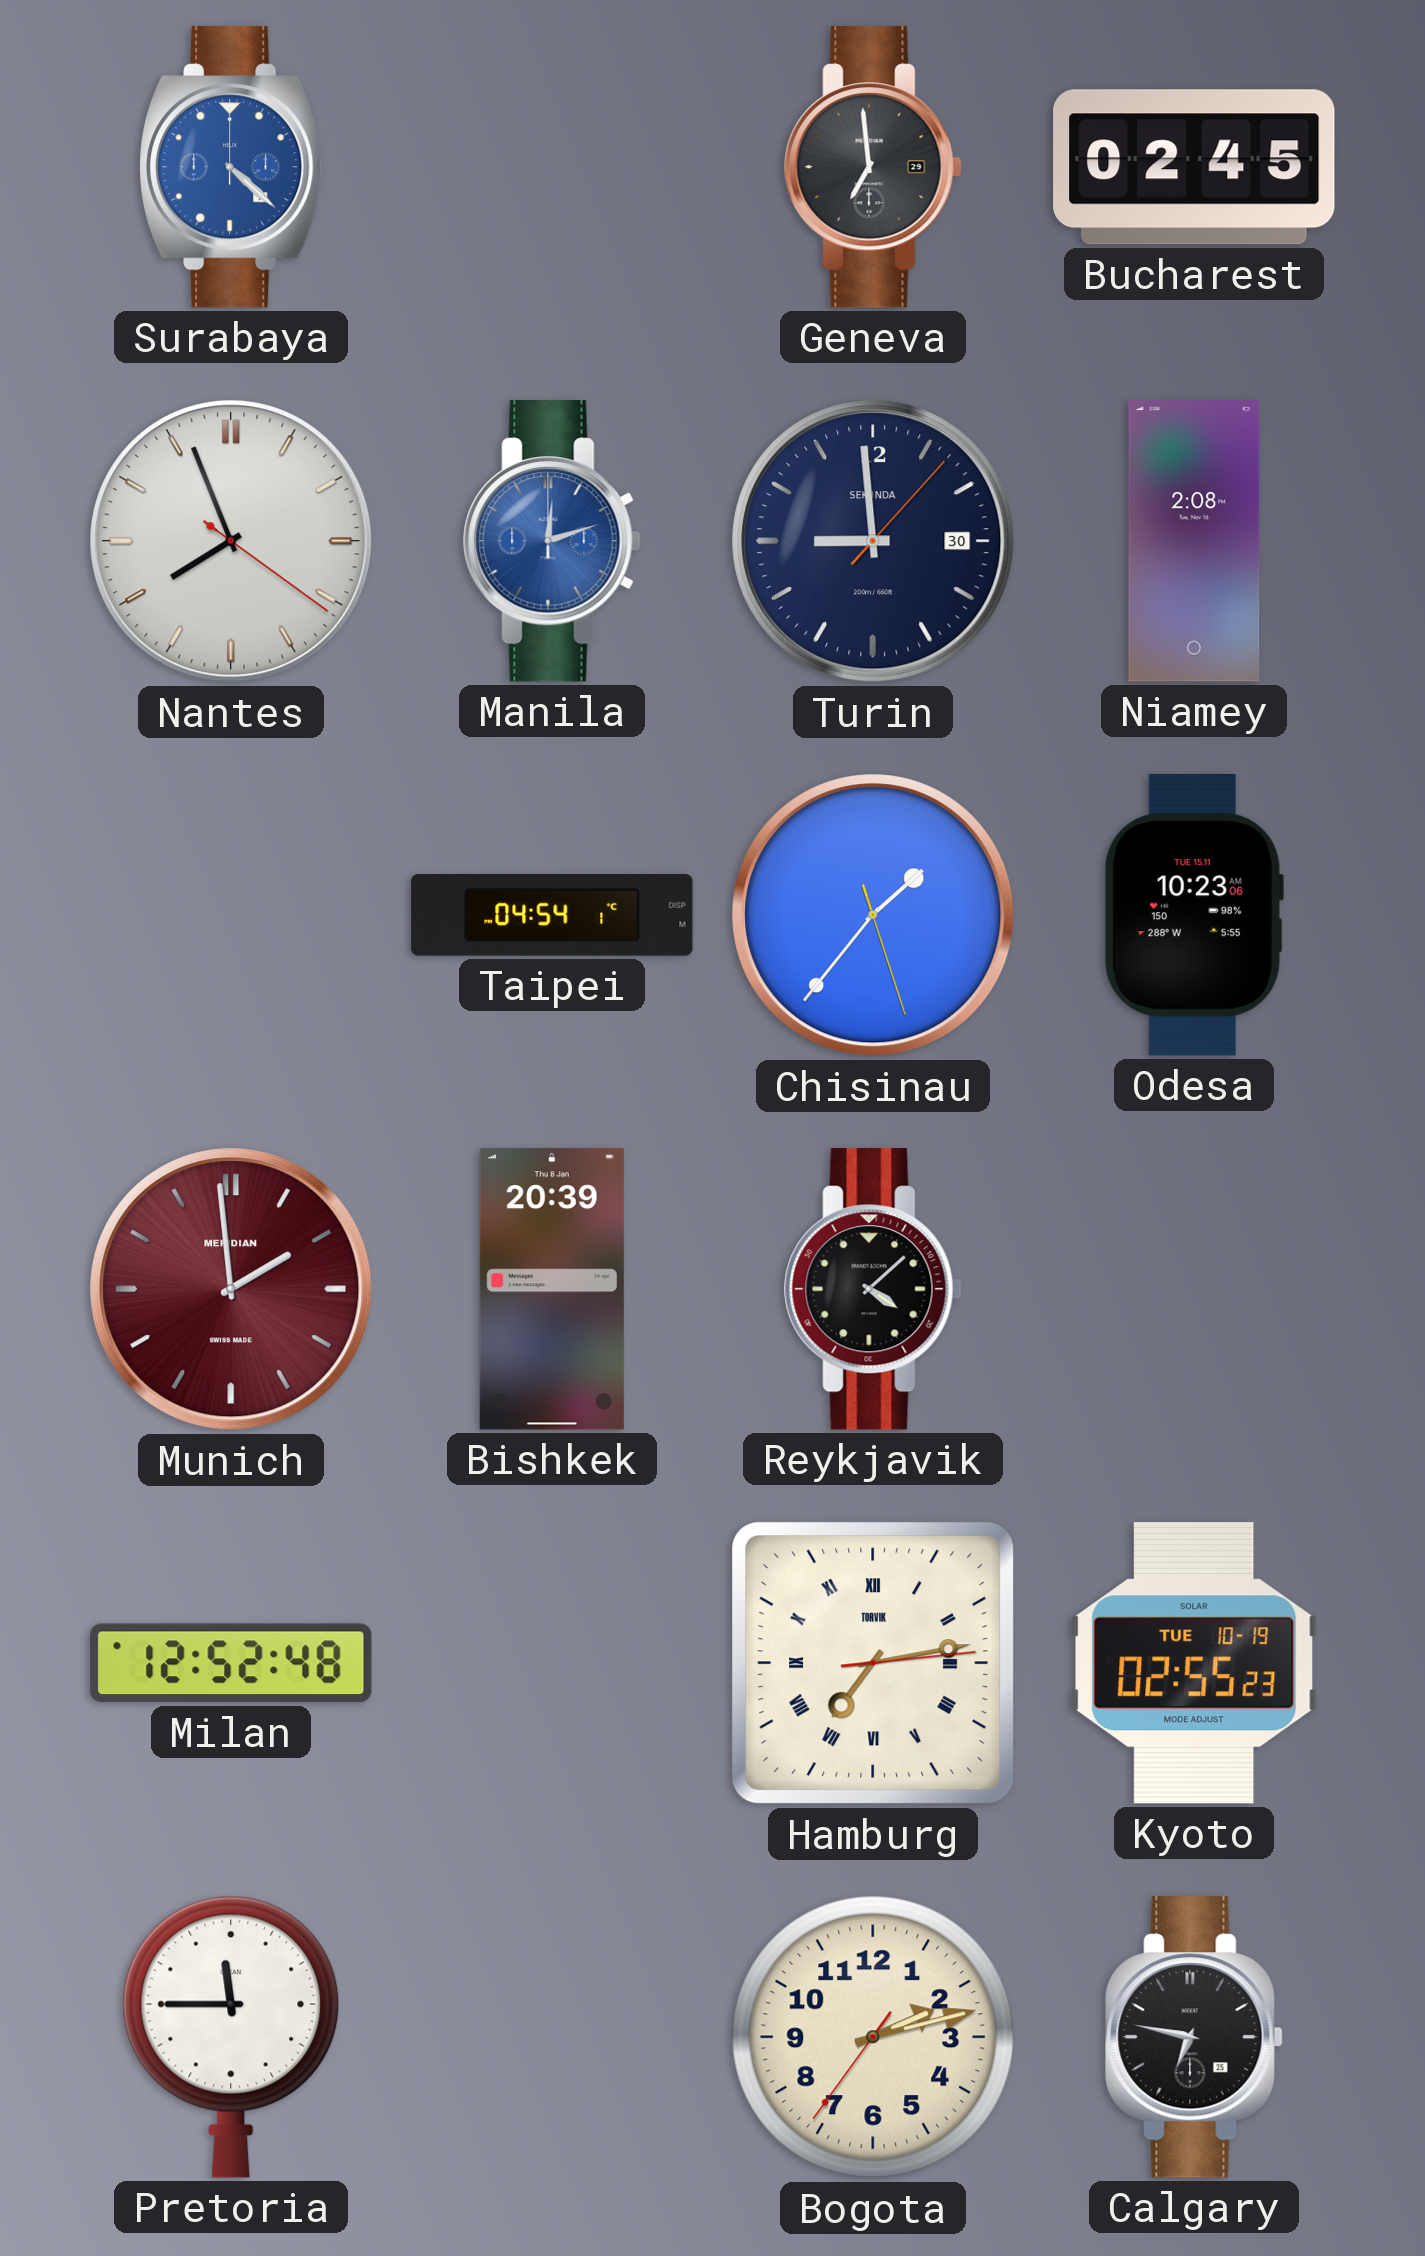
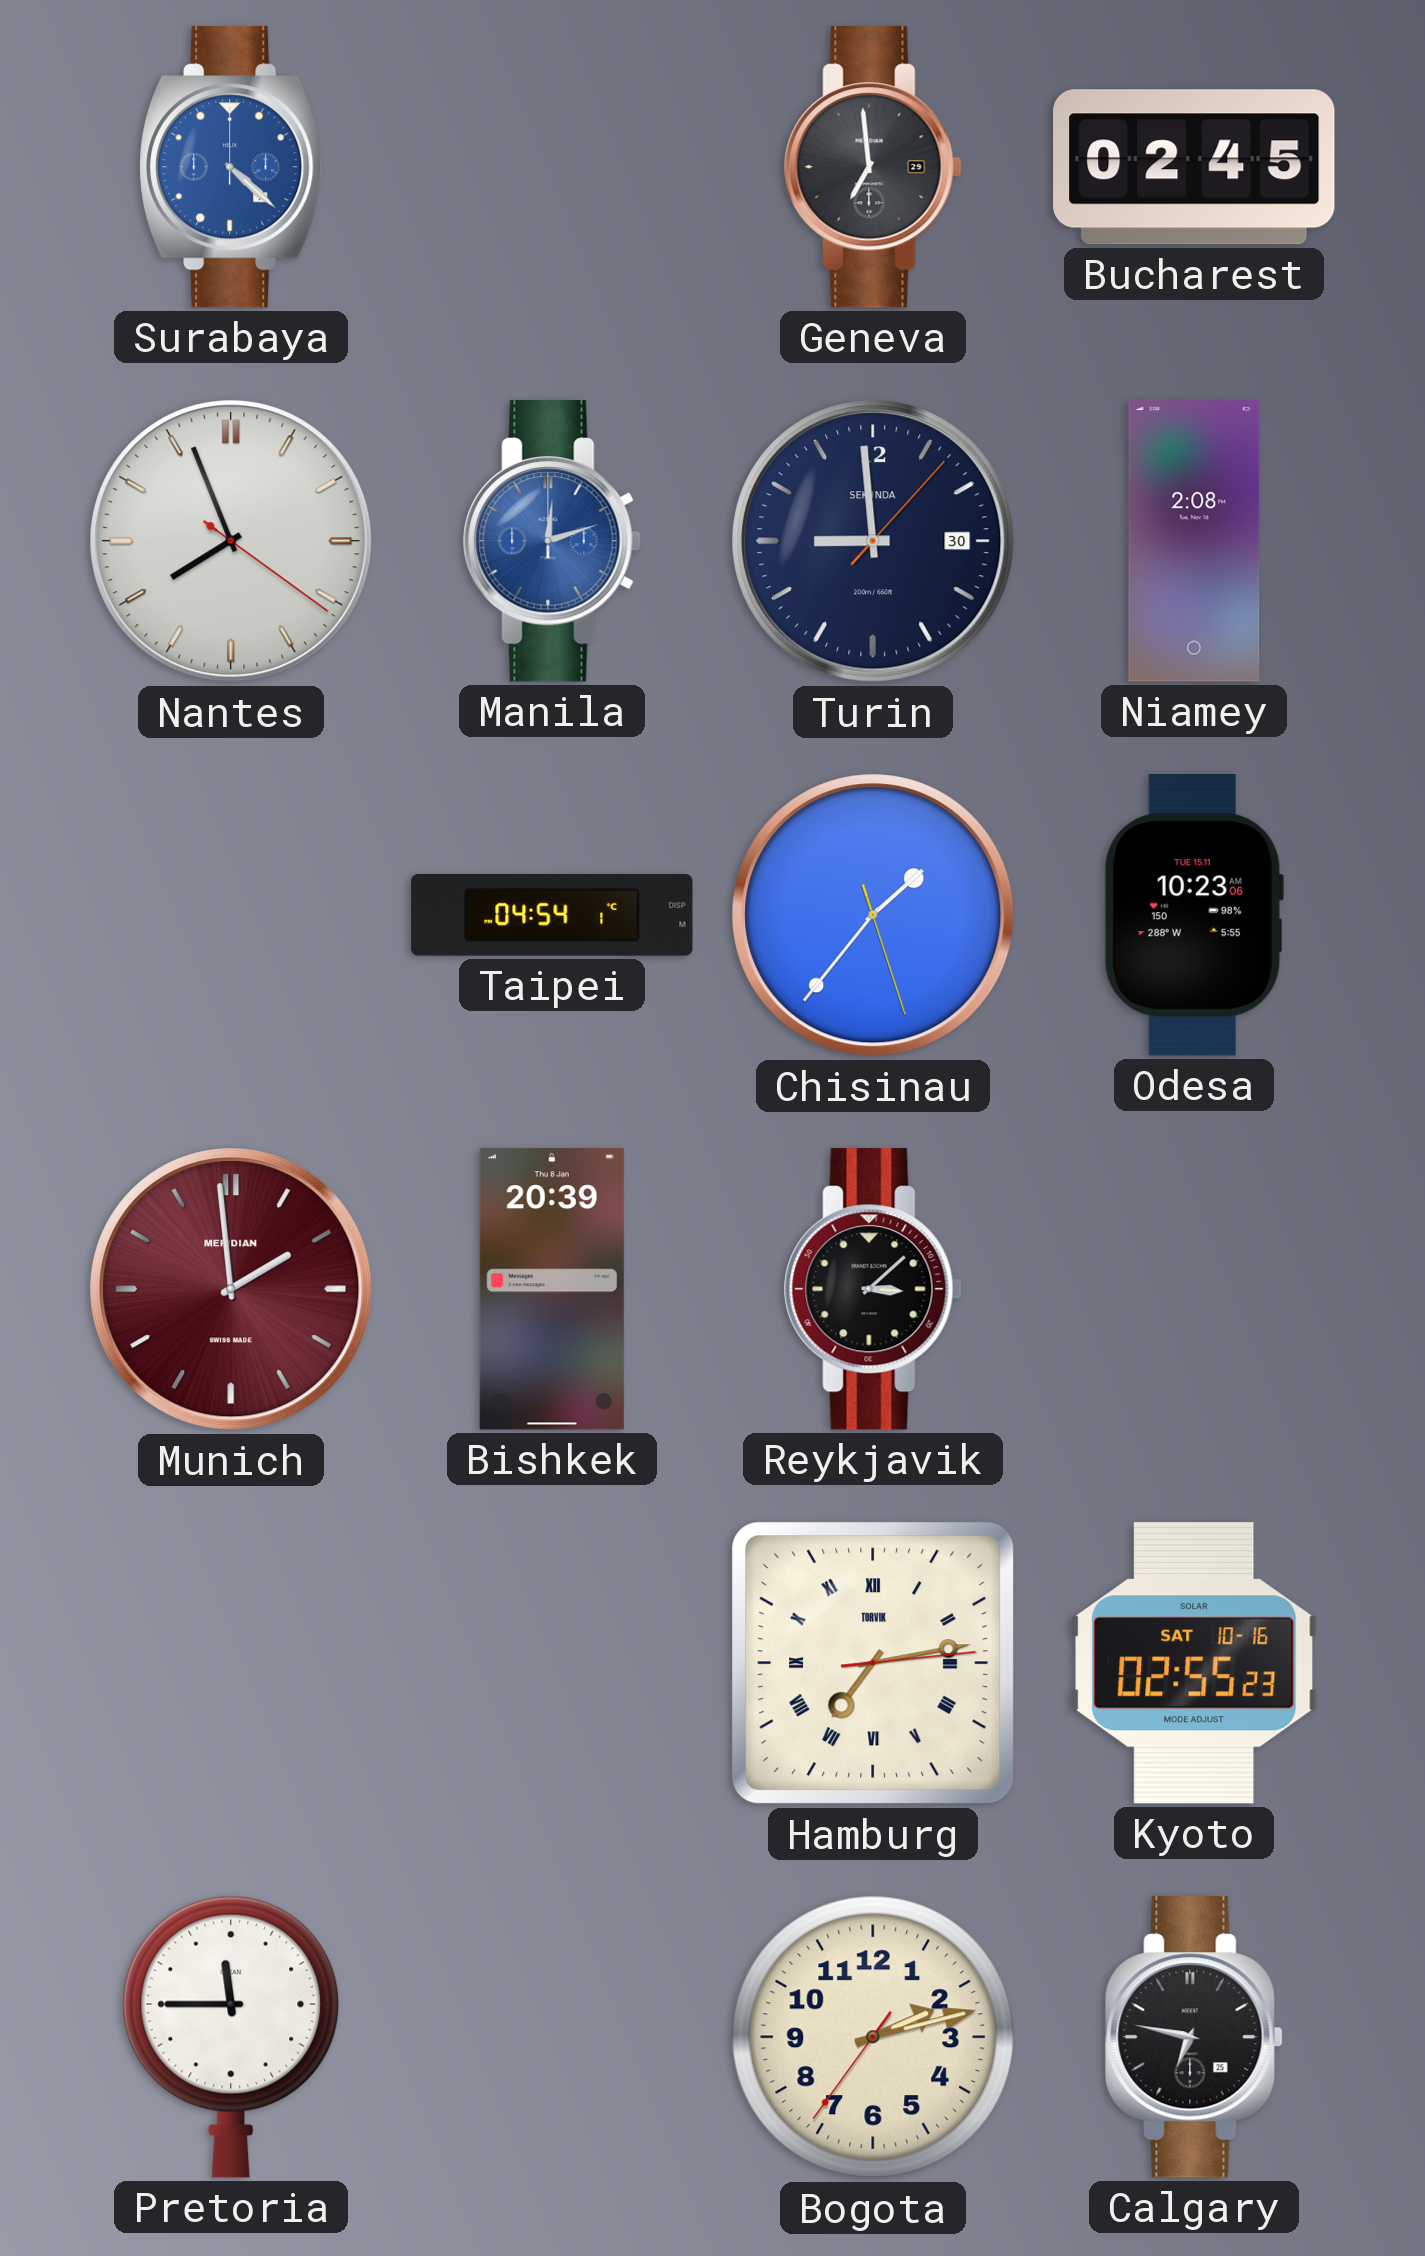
Reykjavik: 4:08 -> 3:08 (873, 1289)
Milan: 12:52 -> none (231, 1663)
Kyoto date: TUE 10-19 -> SAT 10-16 (1194, 1663)
